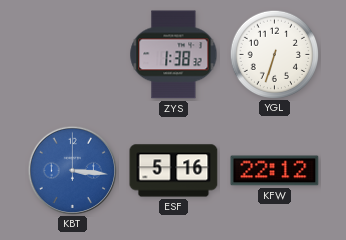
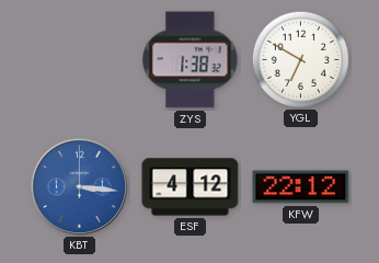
YGL: 6:33 -> 6:50 (300, 59)
ESF: 5:16 -> 4:12 (191, 187)
